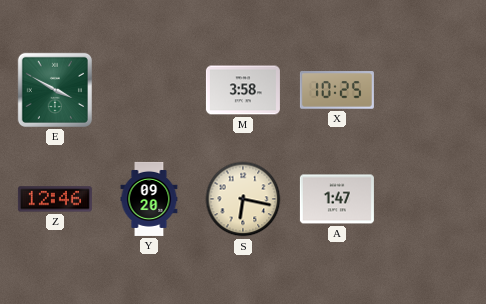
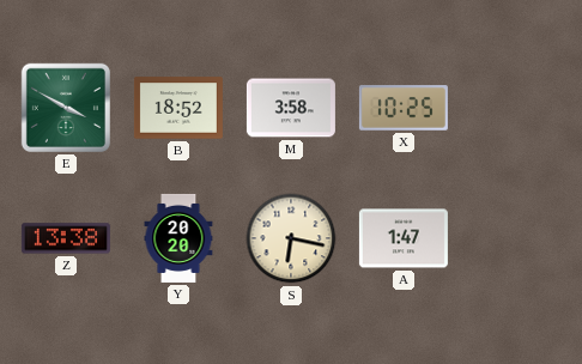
B: none -> 18:52 (178, 108)
Z: 12:46 -> 13:38 (66, 238)
Y: 09:20 -> 20:20 (178, 238)
